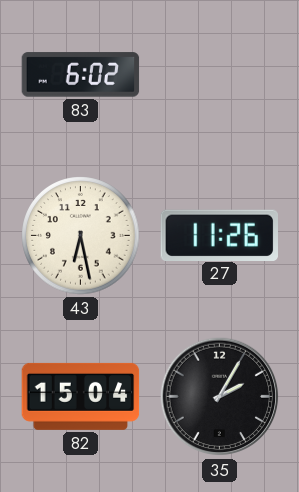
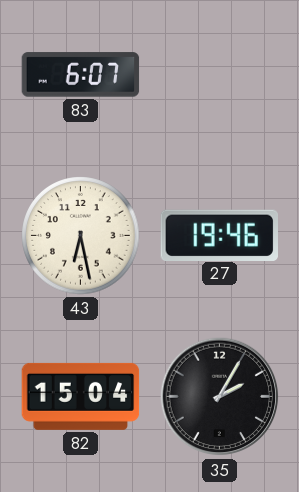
83: 6:02 -> 6:07 (81, 75)
27: 11:26 -> 19:46 (219, 235)
